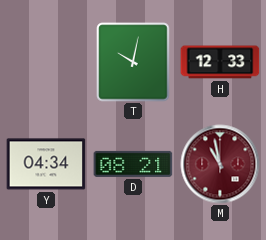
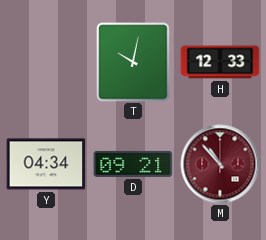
D: 08:21 -> 09:21 (133, 164)
M: 10:58 -> 10:53 (220, 164)
